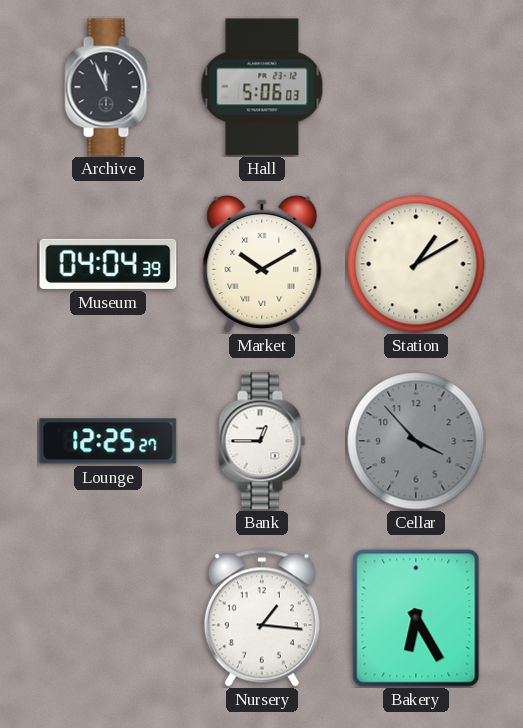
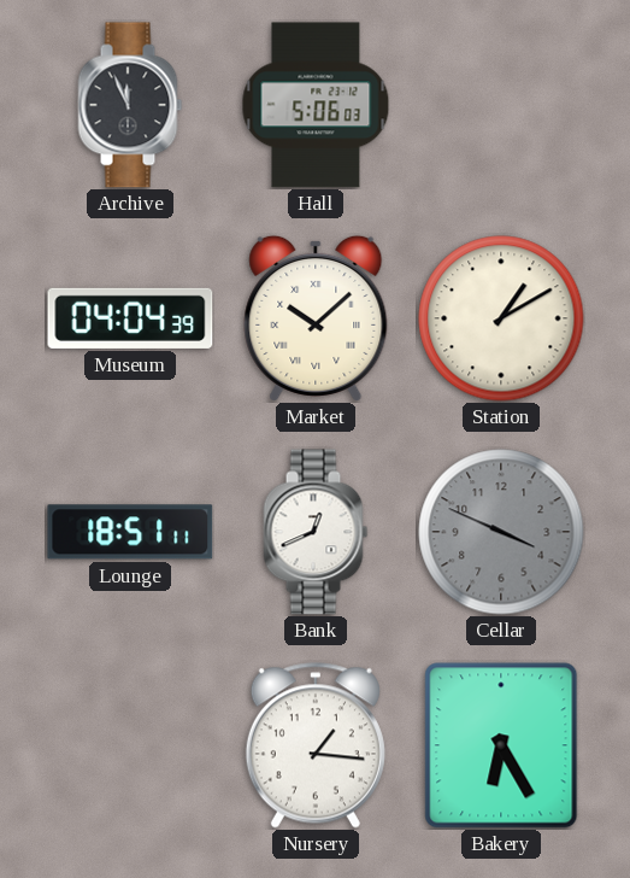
Market: 10:10 -> 10:08 (316, 318)
Lounge: 12:25 -> 18:51 (130, 532)
Bank: 12:45 -> 12:41 (316, 532)
Cellar: 3:53 -> 3:49 (501, 532)
